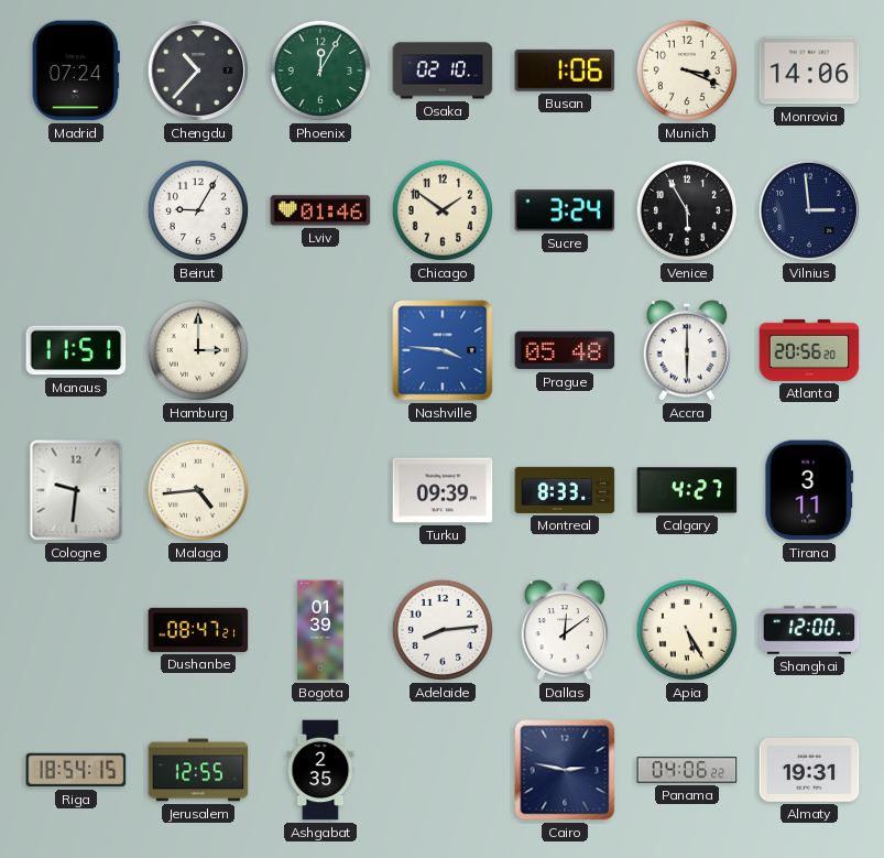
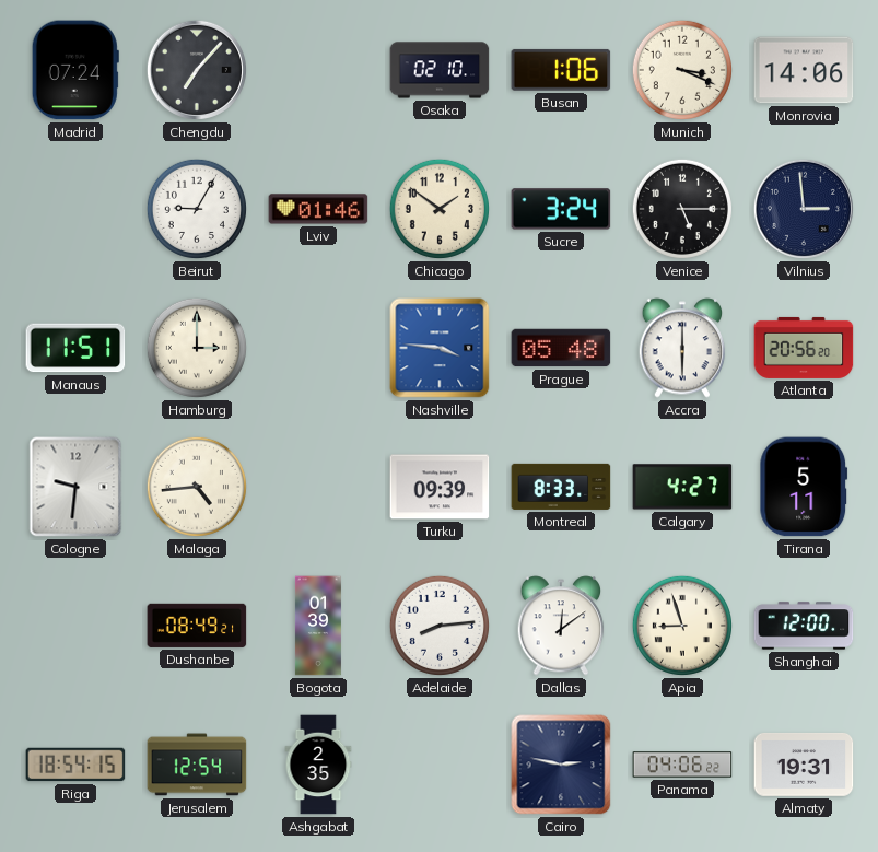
Chengdu: 10:37 -> 7:07 (197, 70)
Phoenix: 12:05 -> none (320, 70)
Venice: 5:55 -> 5:15 (682, 209)
Tirana: 3:11 -> 5:11 (804, 487)
Dushanbe: 08:47 -> 08:49 (197, 626)
Apia: 5:25 -> 8:57 (682, 626)
Jerusalem: 12:55 -> 12:54 (197, 765)
